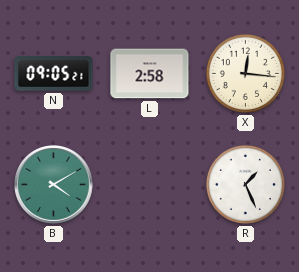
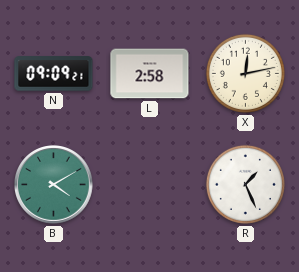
N: 09:05 -> 09:09 (54, 74)
X: 12:16 -> 12:13 (245, 73)
